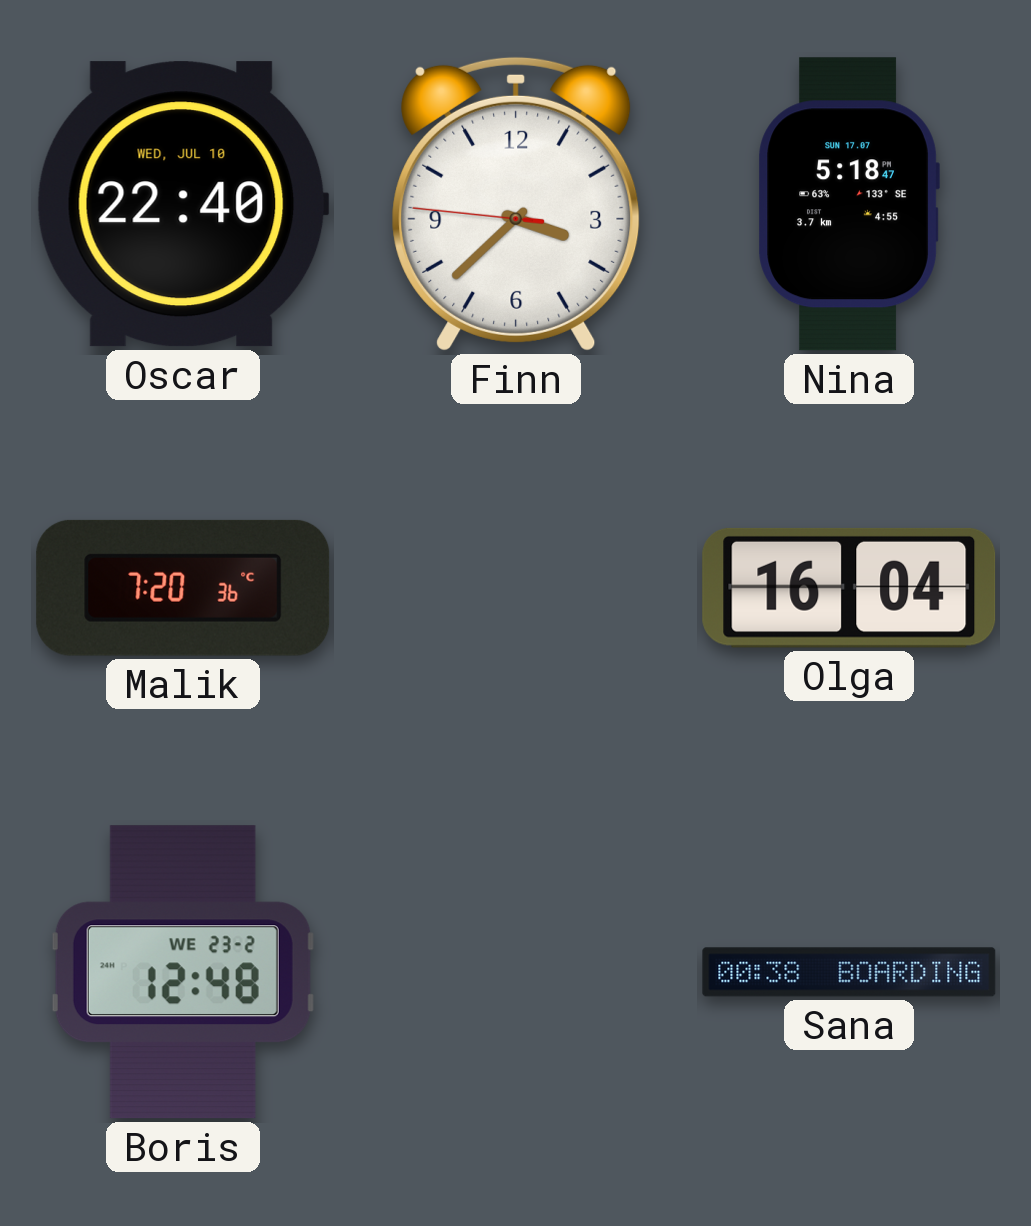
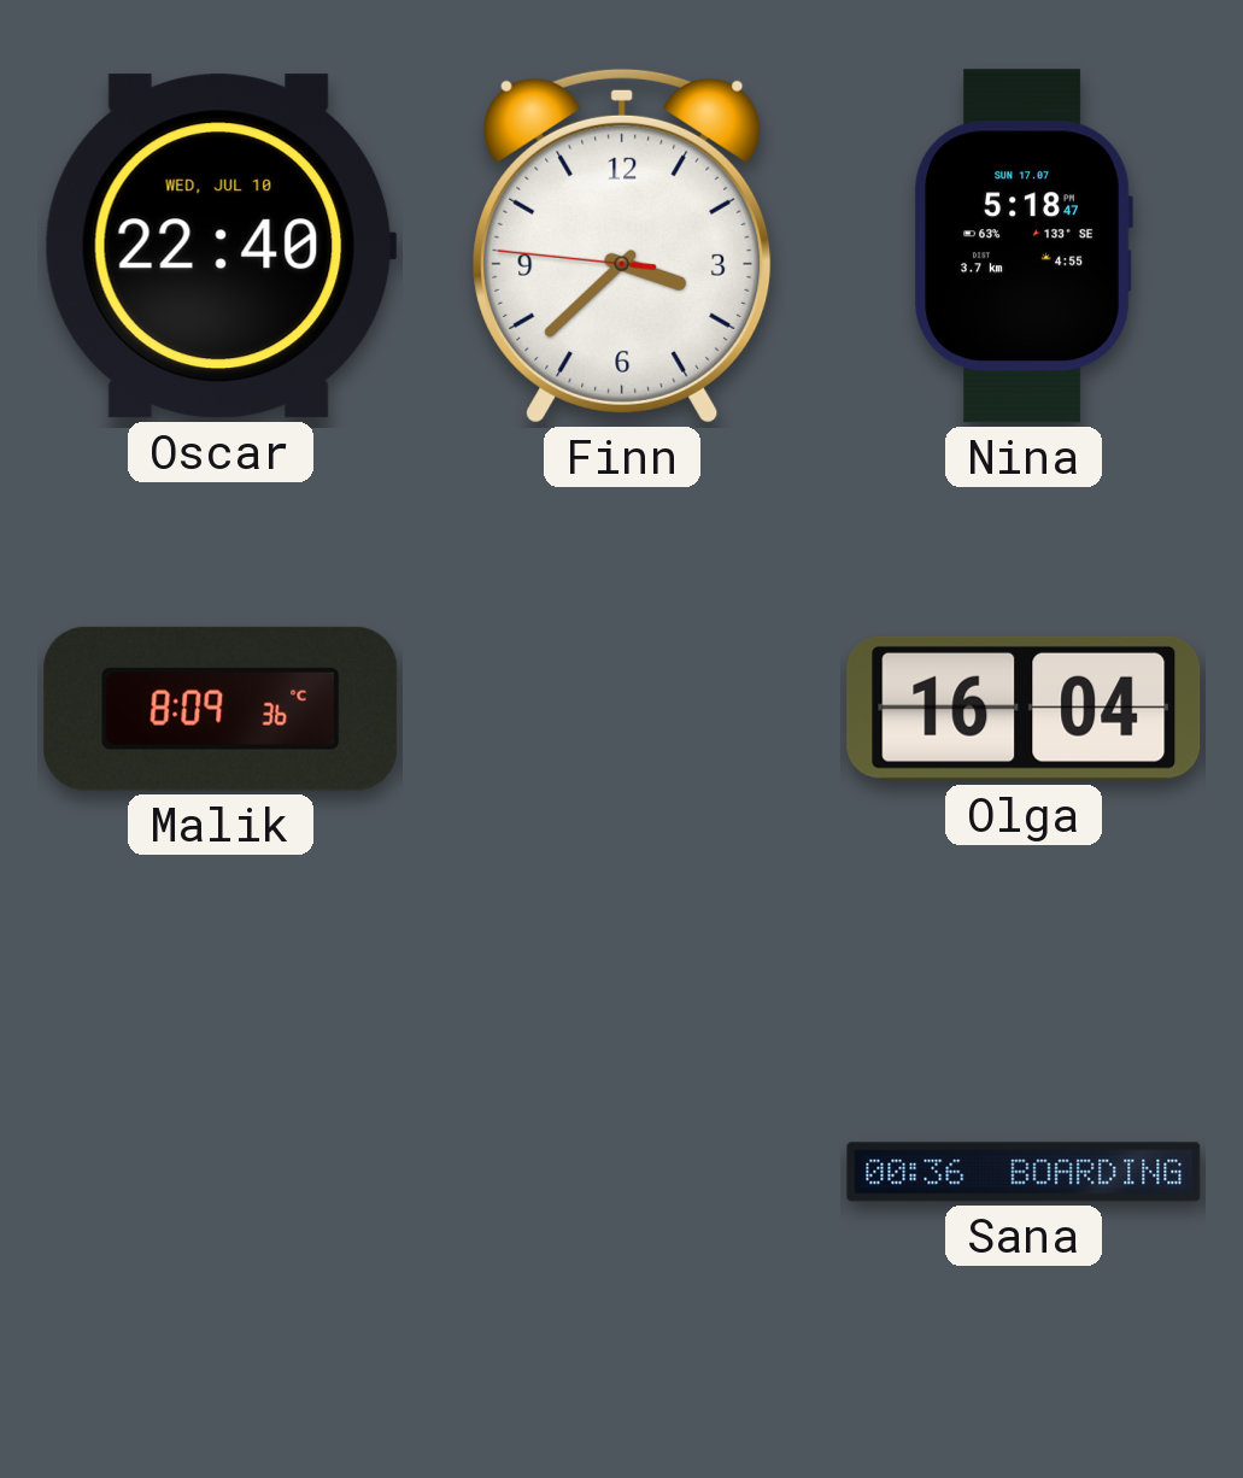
Malik: 7:20 -> 8:09 (221, 709)
Boris: 12:48 -> none (183, 972)
Sana: 00:38 -> 00:36 (1024, 1172)
